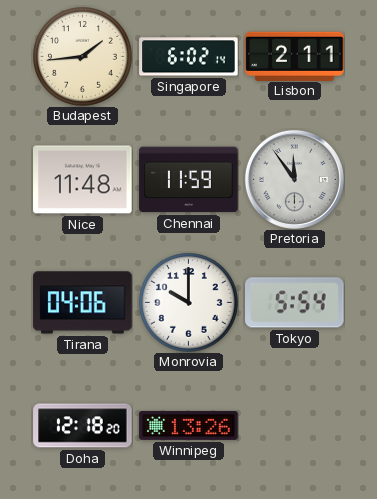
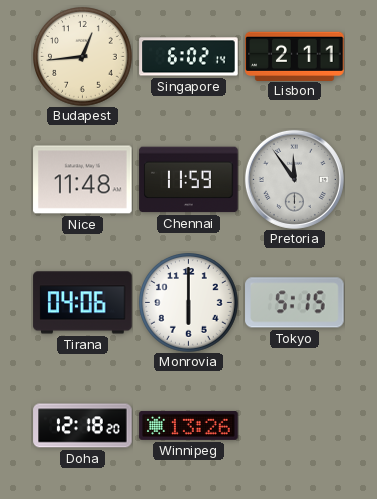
Budapest: 1:44 -> 12:44 (83, 57)
Monrovia: 10:00 -> 6:00 (189, 303)
Tokyo: 5:54 -> 5:15 (295, 303)
